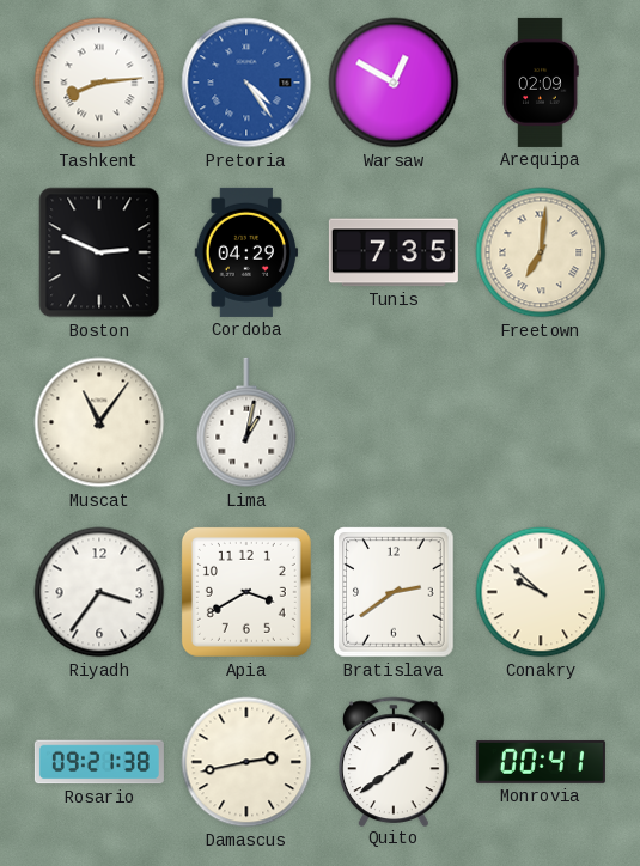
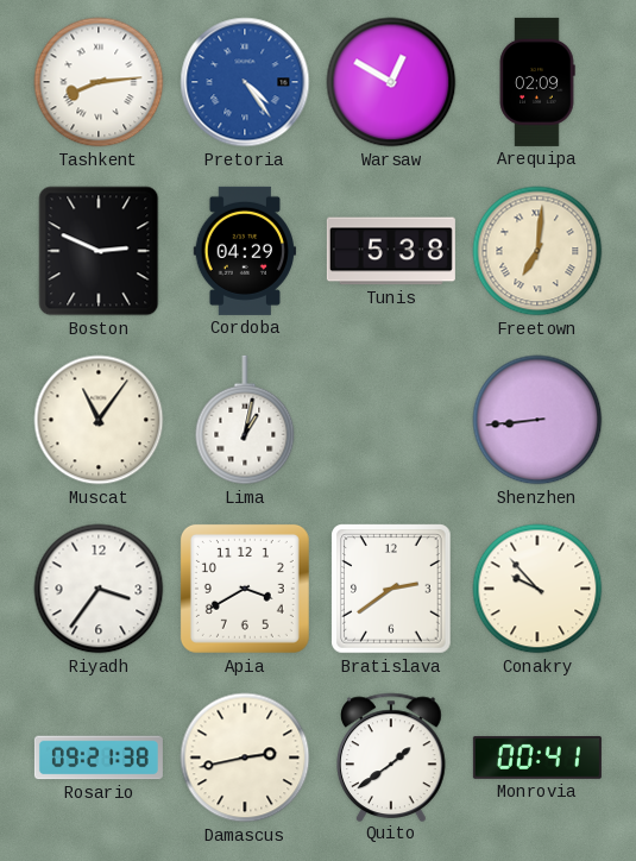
Tunis: 7:35 -> 5:38 (391, 251)
Shenzhen: none -> 8:44 (537, 420)
Conakry: 9:52 -> 9:53 (537, 589)
